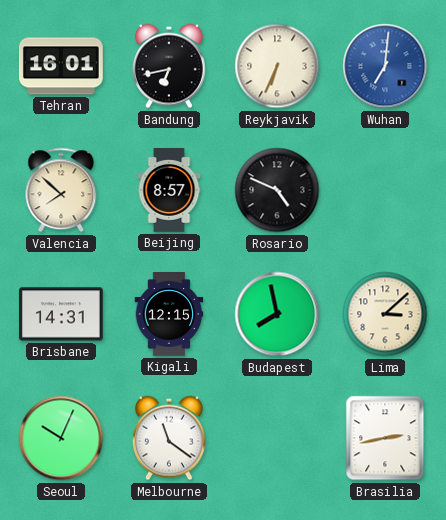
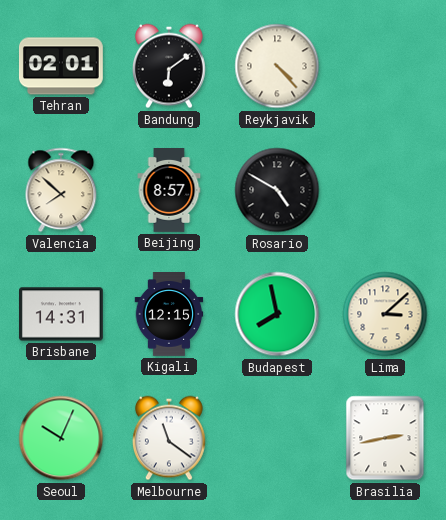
Tehran: 16:01 -> 02:01 (61, 66)
Bandung: 6:43 -> 6:09 (169, 66)
Reykjavik: 6:34 -> 4:23 (277, 66)
Wuhan: 7:01 -> none (385, 66)
Rosario: 4:49 -> 4:50 (277, 190)
